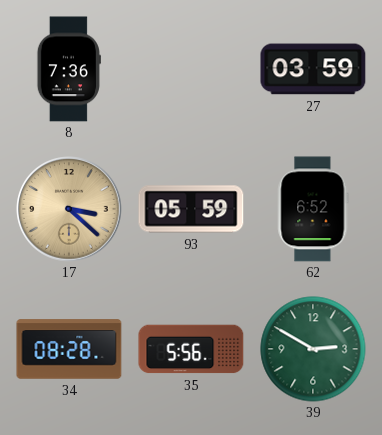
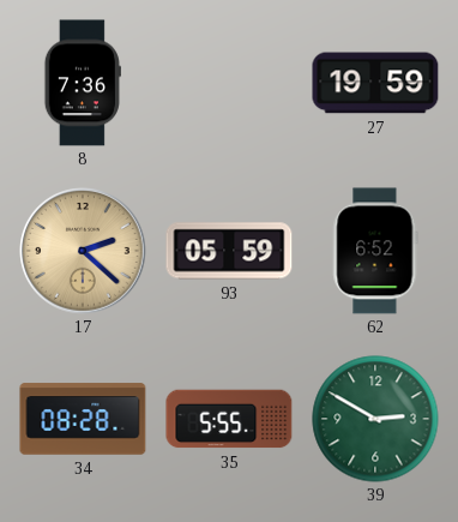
27: 03:59 -> 19:59 (375, 83)
17: 3:22 -> 2:22 (83, 251)
35: 5:56 -> 5:55 (229, 419)
